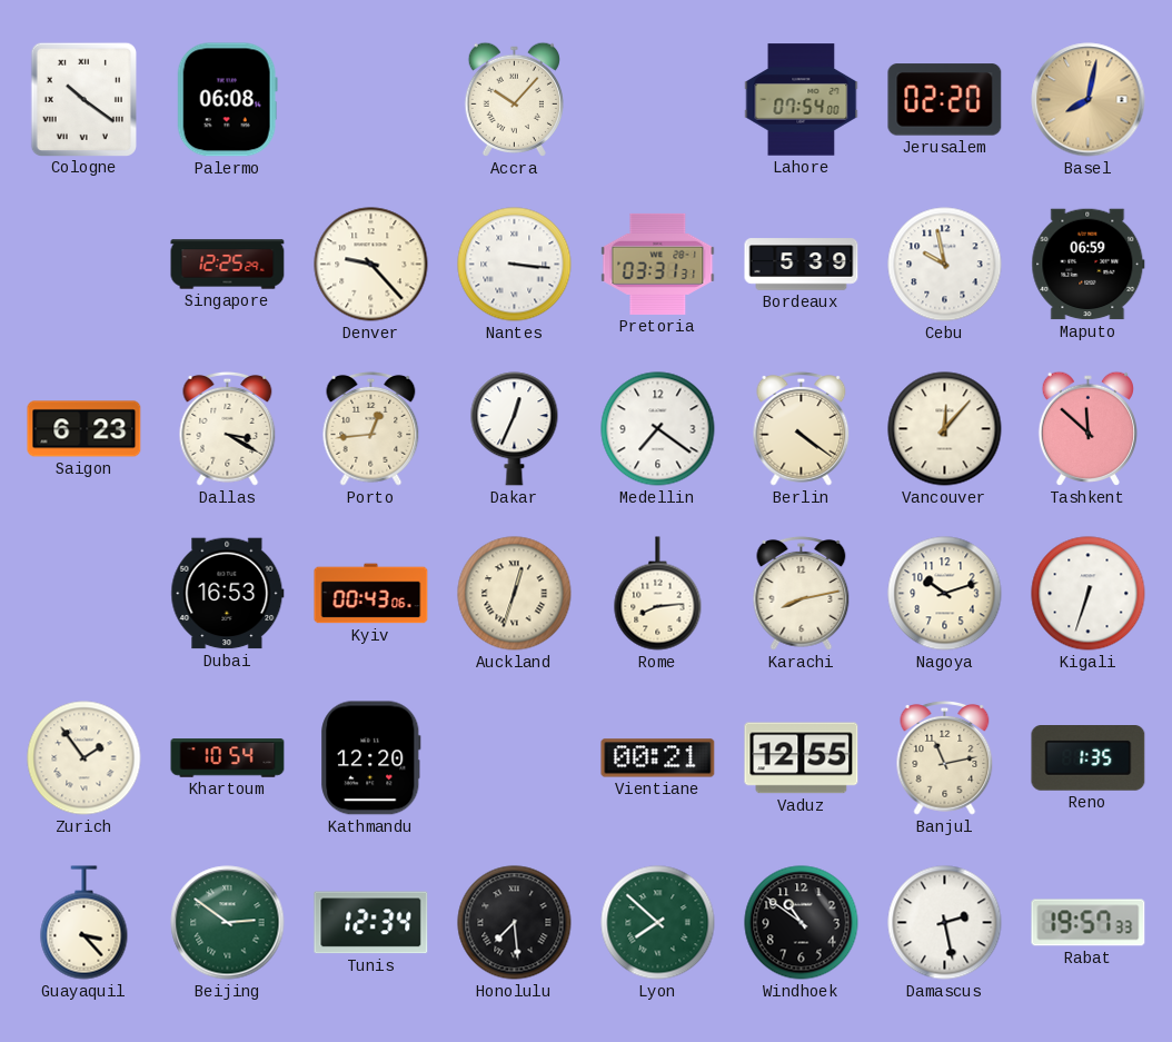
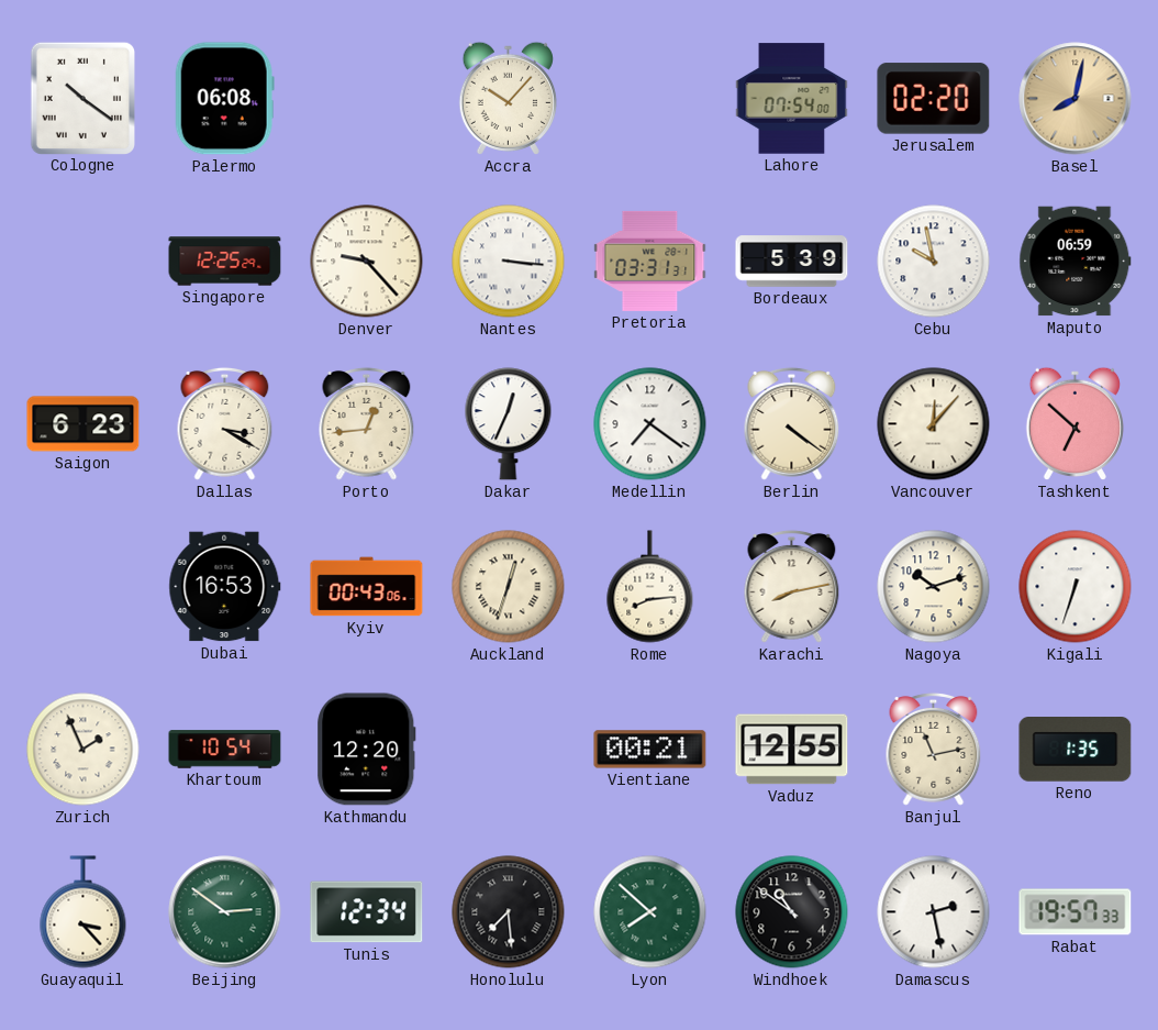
Tashkent: 11:52 -> 6:52 (1075, 423)
Zurich: 1:54 -> 1:56 (83, 750)
